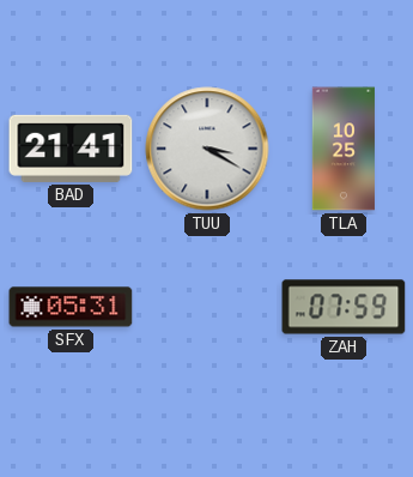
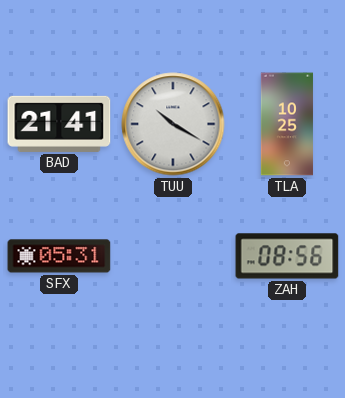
TUU: 3:20 -> 10:20 (173, 124)
ZAH: 07:59 -> 08:56 (287, 256)
